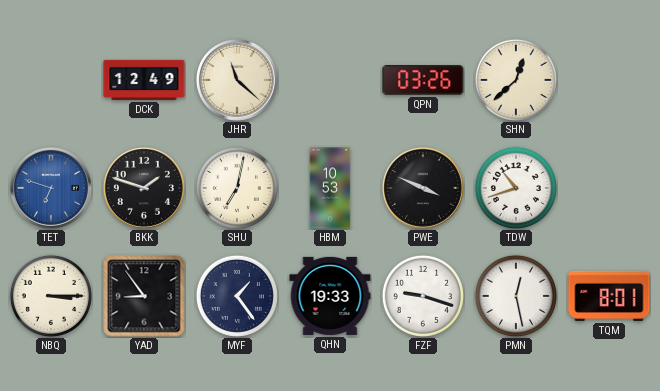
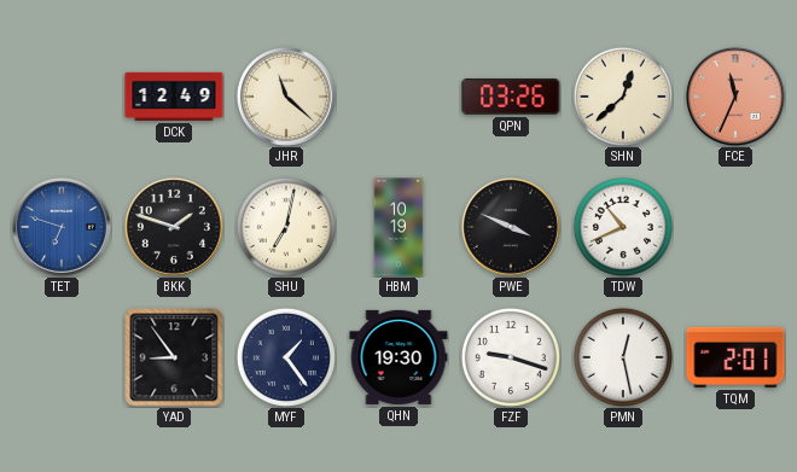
FCE: none -> 11:34 (735, 97)
HBM: 10:53 -> 10:19 (398, 227)
TDW: 10:42 -> 10:41 (623, 227)
NBQ: 3:15 -> none (51, 296)
QHN: 19:33 -> 19:30 (398, 357)
TQM: 8:01 -> 2:01 (735, 357)
